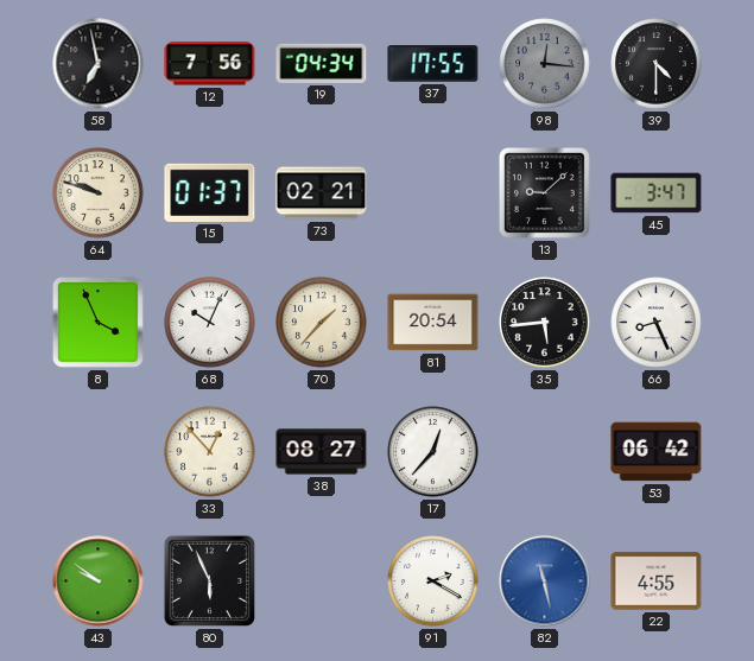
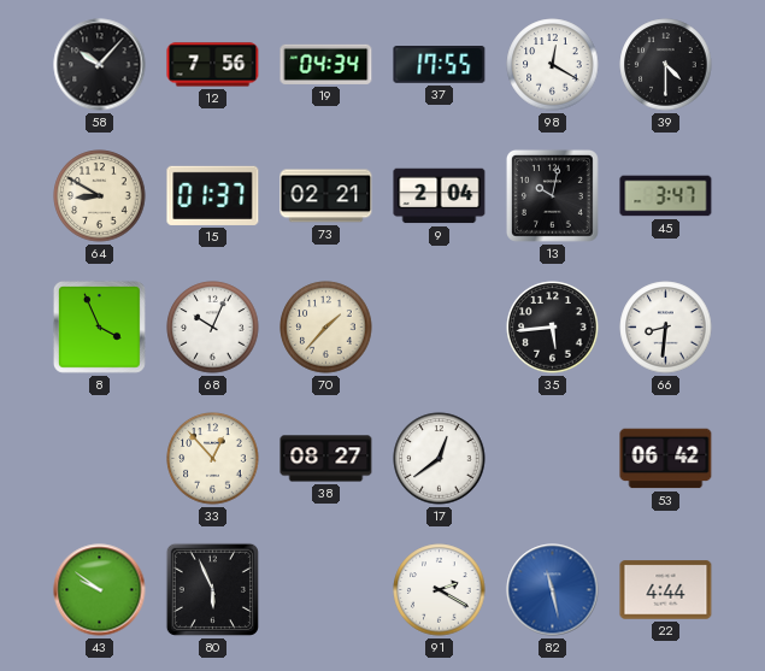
58: 6:58 -> 10:07 (100, 65)
98: 12:16 -> 12:20 (553, 65)
98 dial: grey -> white (553, 65)
64: 9:48 -> 8:50 (100, 196)
9: none -> 2:04 (440, 196)
13: 9:08 -> 10:02 (552, 195)
81: 20:54 -> none (433, 323)
66: 8:26 -> 8:31 (666, 328)
17: 12:37 -> 12:39 (440, 459)
22: 4:55 -> 4:44 (666, 590)
